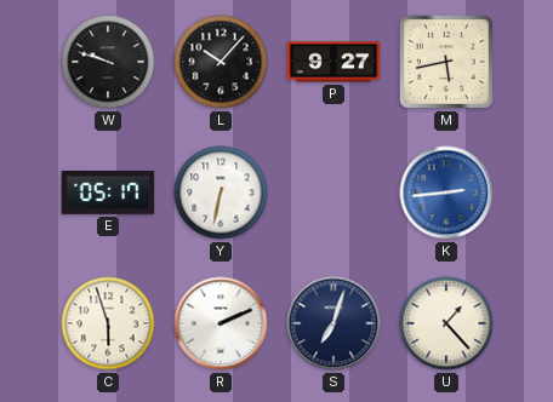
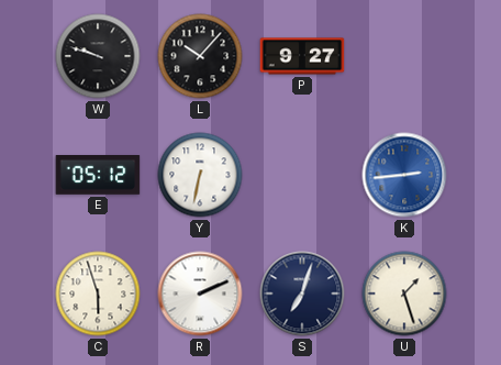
M: 5:43 -> none (446, 62)
E: 05:17 -> 05:12 (98, 176)
U: 1:23 -> 1:27 (404, 294)
